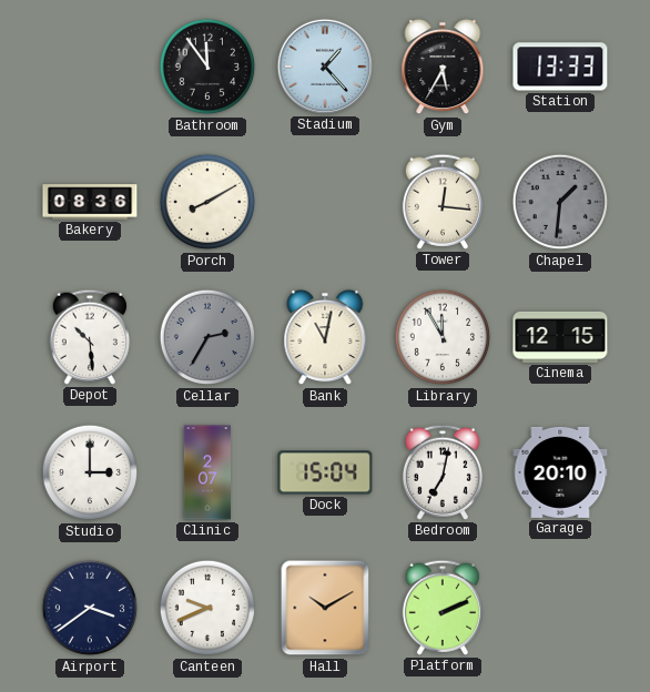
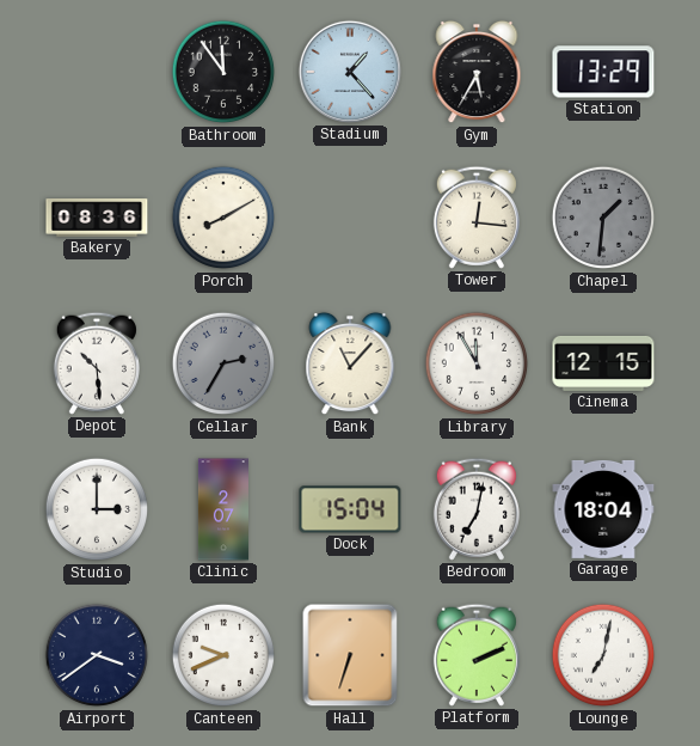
Station: 13:33 -> 13:29 (603, 72)
Bank: 11:02 -> 11:07 (350, 363)
Garage: 20:10 -> 18:04 (603, 509)
Hall: 10:10 -> 6:33 (350, 655)
Lounge: none -> 7:02 (603, 655)
